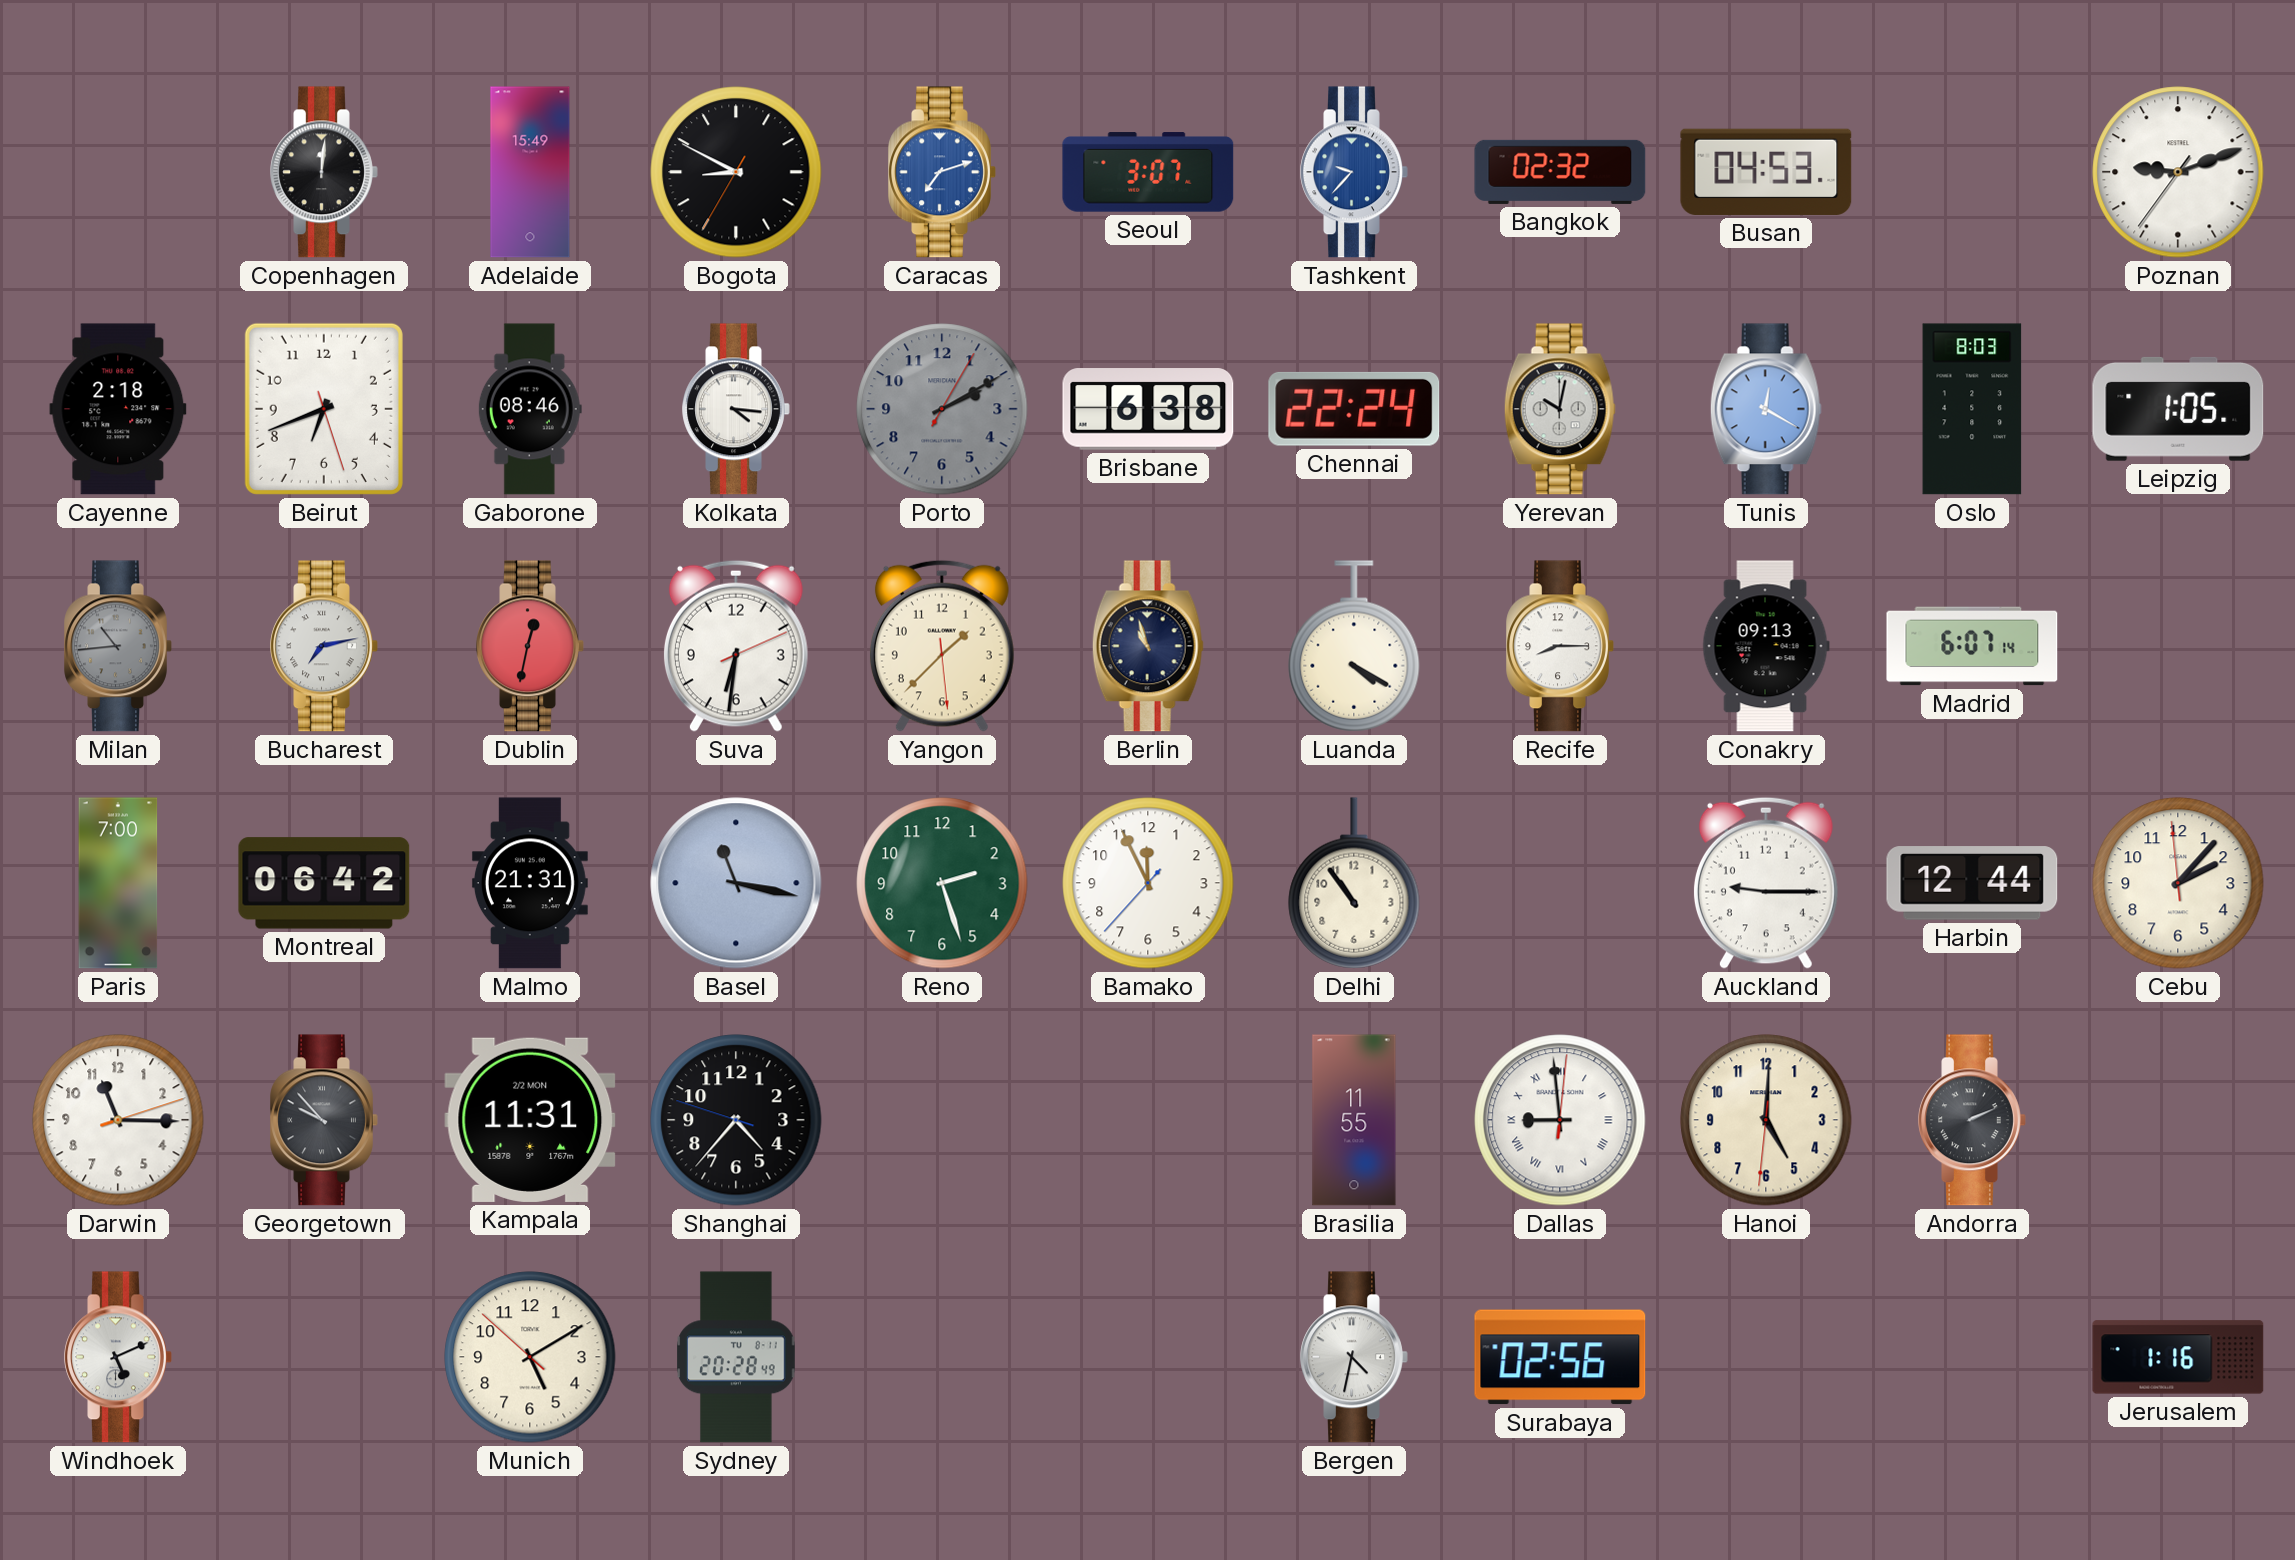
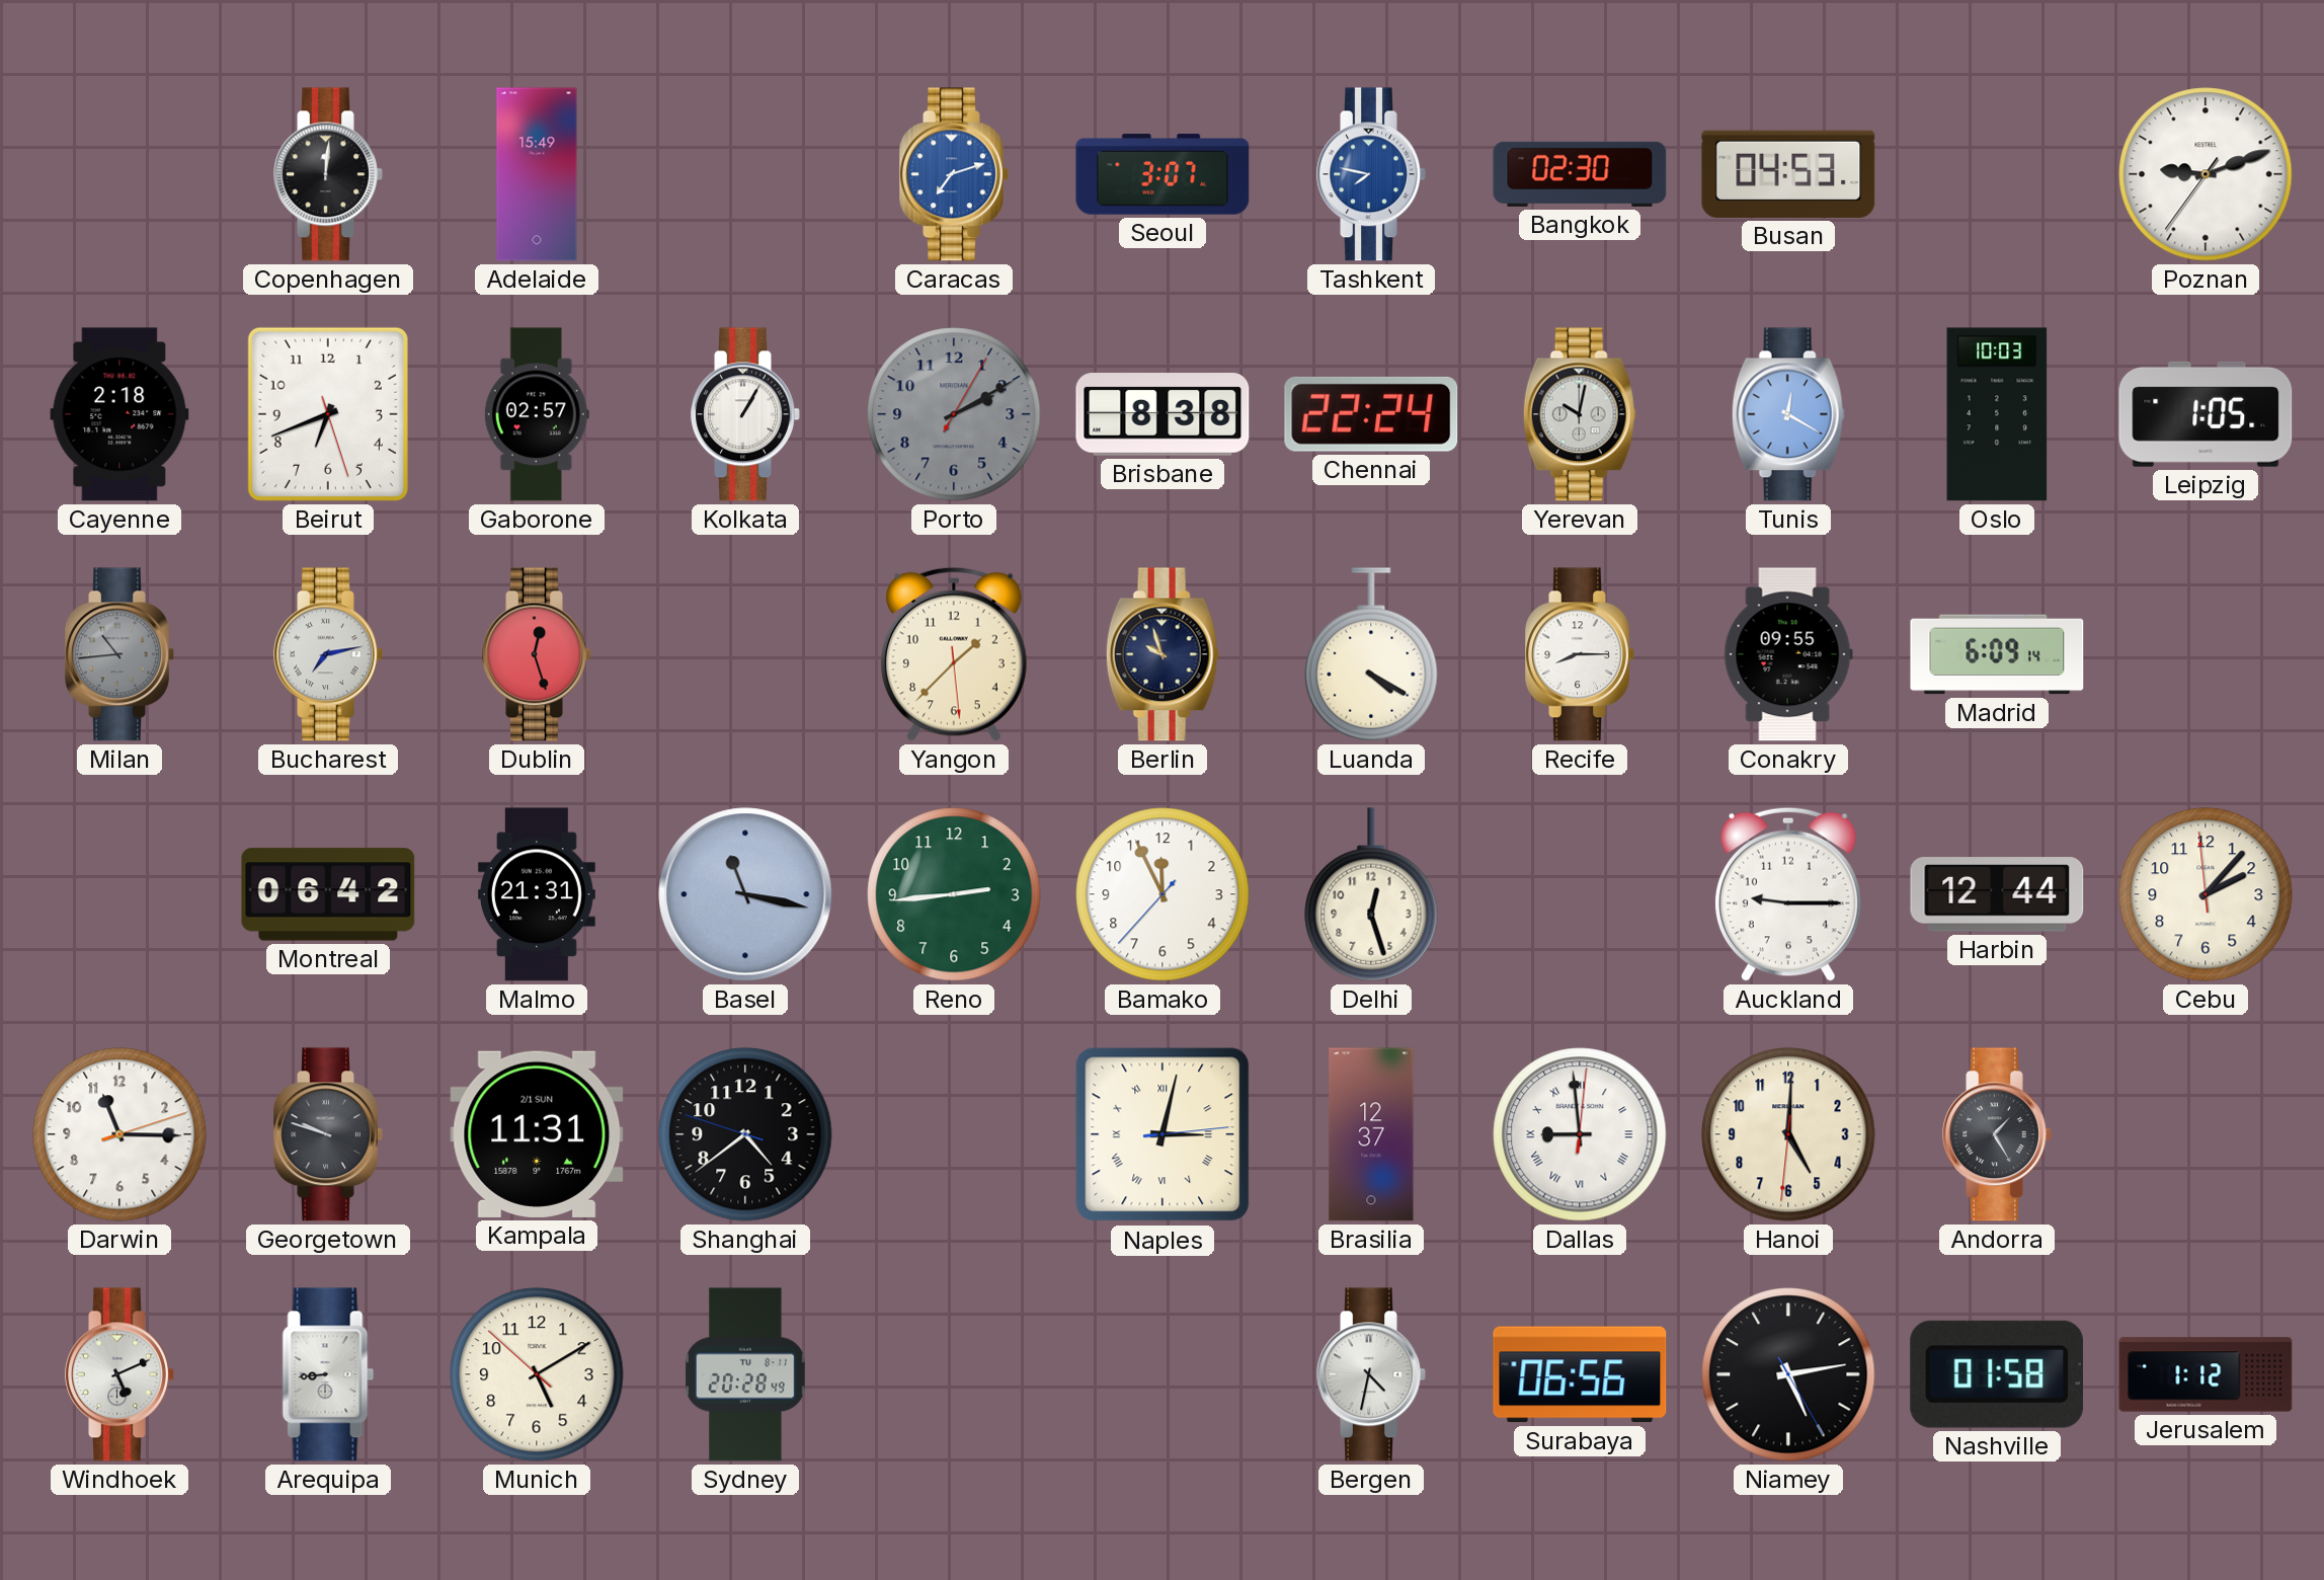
Bogota: 8:49 -> none (736, 172)
Tashkent: 9:37 -> 7:47 (1371, 174)
Bangkok: 02:32 -> 02:30 (1580, 174)
Gaborone: 08:46 -> 02:57 (537, 414)
Kolkata: 4:16 -> 1:05 (745, 414)
Brisbane: 6:38 -> 8:38 (1163, 414)
Oslo: 8:03 -> 10:03 (1997, 414)
Dublin: 12:32 -> 12:27 (537, 654)
Suva: 6:31 -> none (736, 646)
Berlin: 10:57 -> 9:57 (1163, 654)
Conakry: 09:13 -> 09:55 (1788, 654)
Madrid: 6:07 -> 6:09 (1997, 654)
Paris: 7:00 -> none (118, 883)
Reno: 2:27 -> 2:44 (954, 894)
Delhi: 10:54 -> 12:27 (1371, 894)
Georgetown: 9:53 -> 9:48 (328, 1134)
Kampala date: 2/2 MON -> 2/1 SUN (537, 1134)
Shanghai: 4:36 -> 4:38 (745, 1134)
Naples: none -> 3:02 (1163, 1134)
Brasilia: 11:55 -> 12:37 (1371, 1134)
Andorra: 2:11 -> 1:25 (1997, 1134)
Arequipa: none -> 8:44 (328, 1374)
Surabaya: 02:56 -> 06:56 (1580, 1374)
Niamey: none -> 5:13 (1788, 1374)
Nashville: none -> 01:58 (1997, 1374)
Jerusalem: 1:16 -> 1:12 (2206, 1374)
